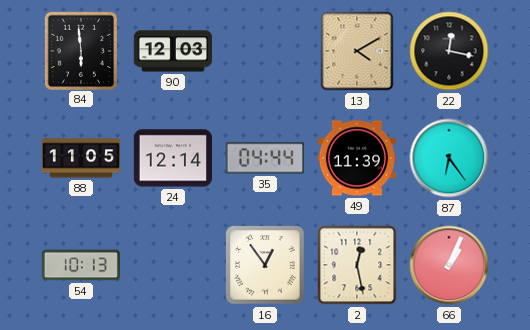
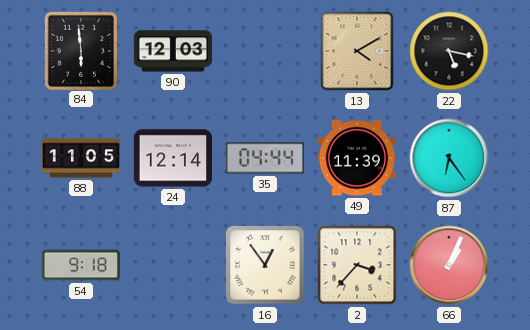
22: 12:17 -> 5:17 (449, 51)
54: 10:13 -> 9:18 (81, 265)
2: 12:28 -> 3:37 (357, 265)
